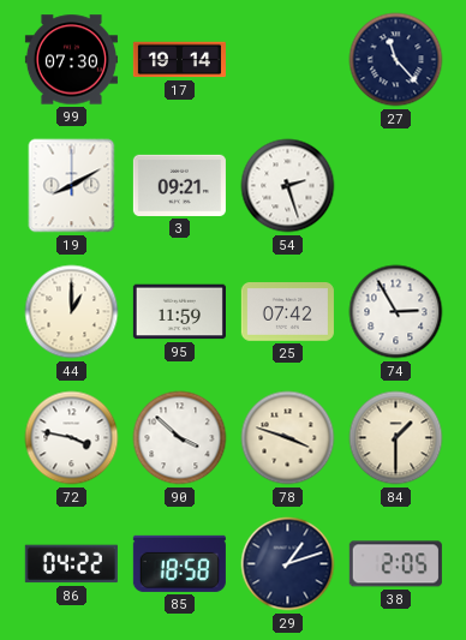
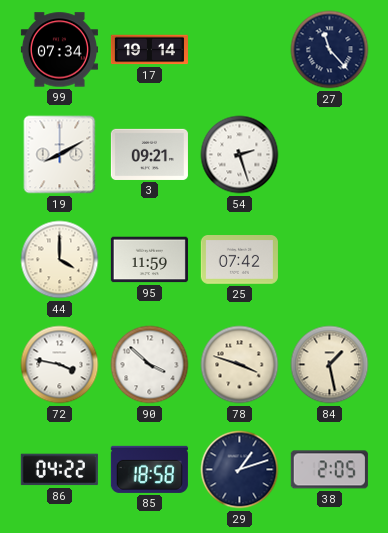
99: 07:30 -> 07:34 (59, 50)
44: 1:00 -> 4:00 (60, 260)
74: 2:55 -> none (396, 312)
84: 1:30 -> 1:28 (330, 365)
